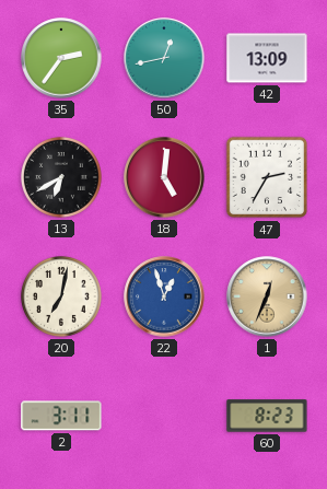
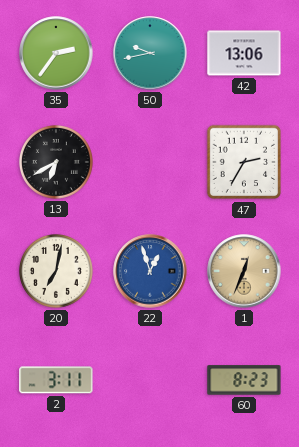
50: 12:43 -> 9:43 (150, 53)
42: 13:09 -> 13:06 (244, 53)
18: 5:01 -> none (164, 177)
